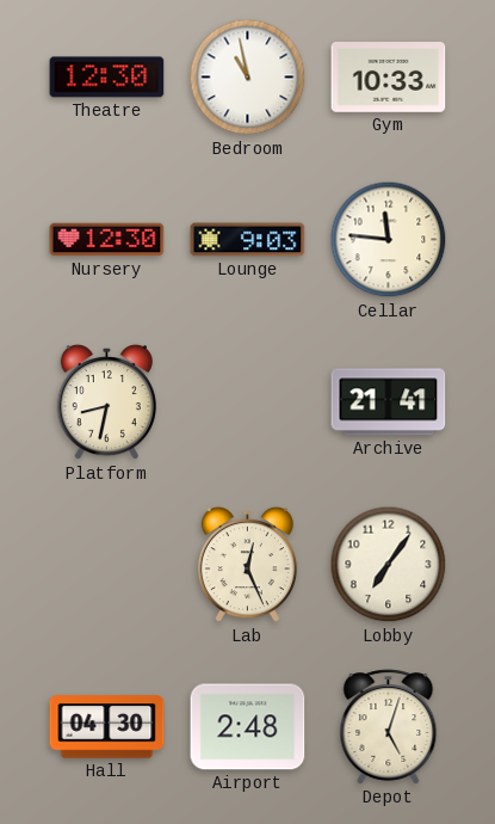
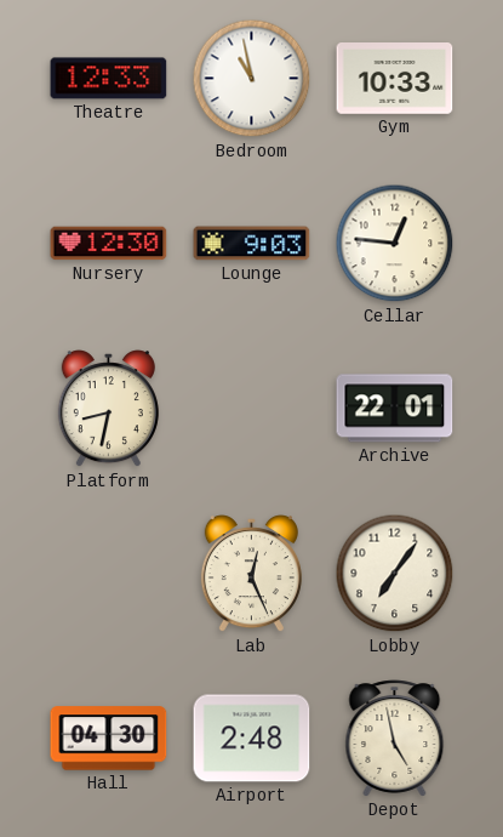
Theatre: 12:30 -> 12:33 (109, 79)
Cellar: 11:46 -> 12:46 (395, 244)
Archive: 21:41 -> 22:01 (395, 409)
Depot: 5:03 -> 4:58 (395, 739)
